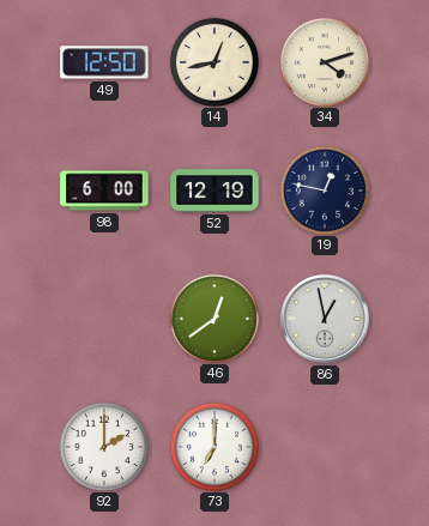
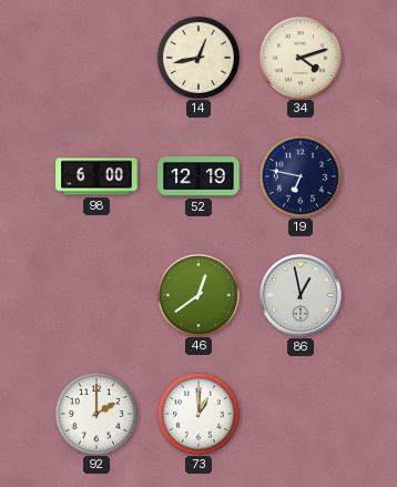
49: 12:50 -> none (104, 62)
19: 12:47 -> 6:47 (299, 175)
73: 7:00 -> 1:00 (197, 413)
